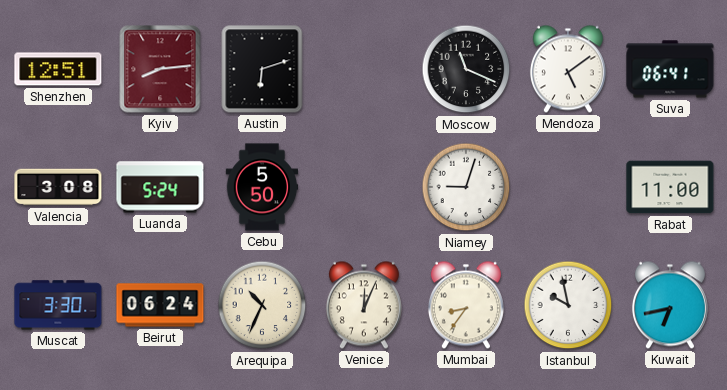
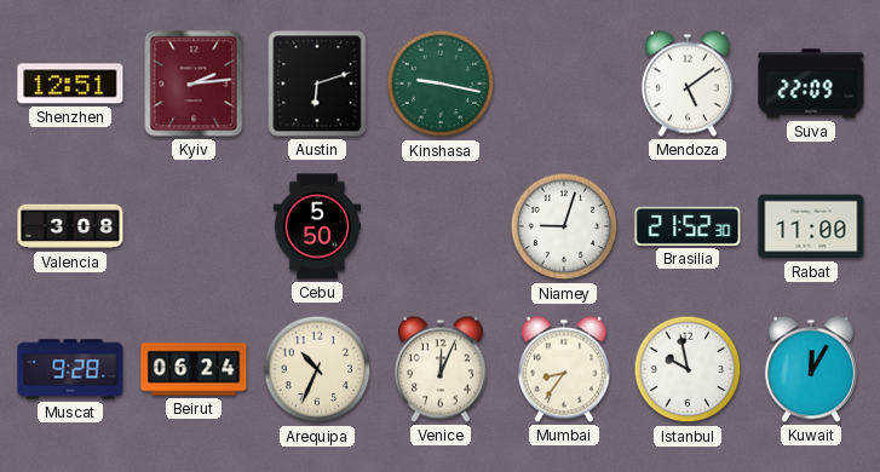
Kyiv: 8:14 -> 2:14 (194, 84)
Kinshasa: none -> 9:17 (441, 84)
Moscow: 11:19 -> none (466, 69)
Suva: 06:41 -> 22:09 (811, 84)
Luanda: 5:24 -> none (160, 187)
Brasilia: none -> 21:52 (688, 226)
Muscat: 3:30 -> 9:28 (70, 369)
Kuwait: 6:43 -> 12:05 (811, 369)
